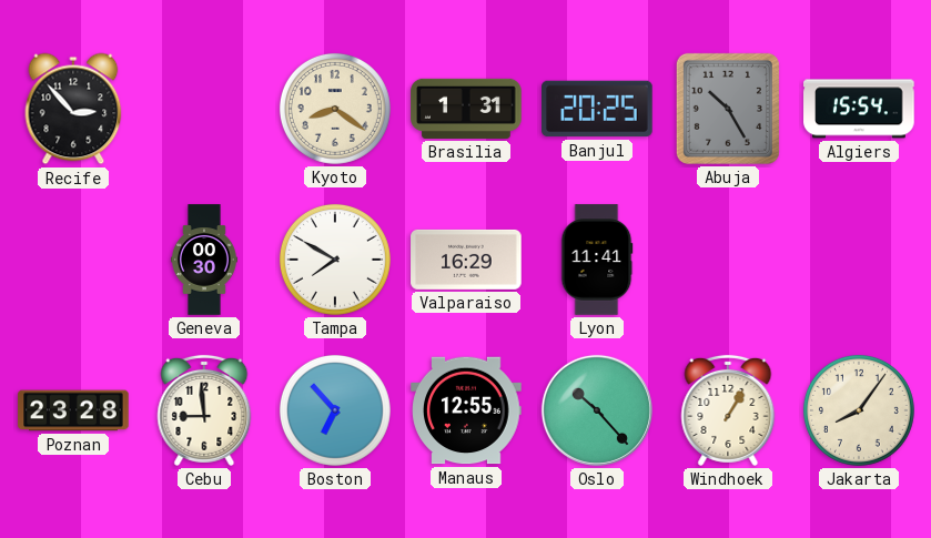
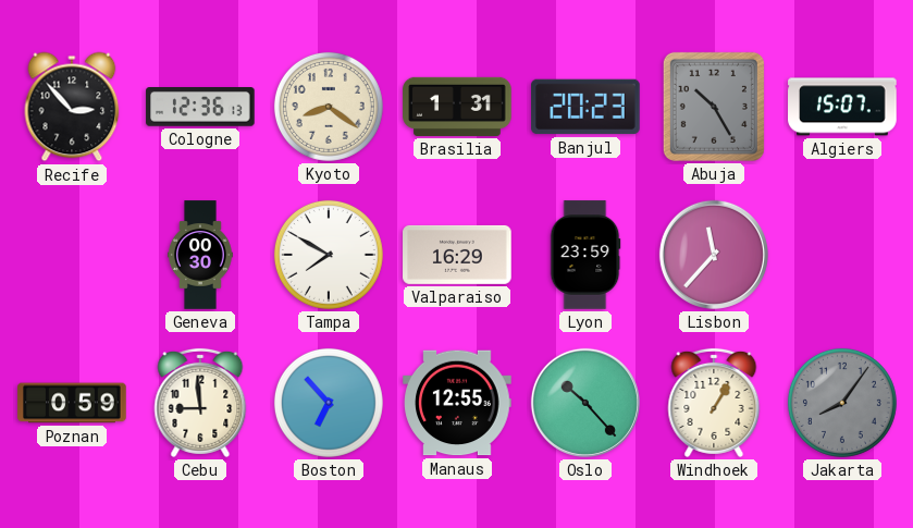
Cologne: none -> 12:36 (200, 108)
Banjul: 20:25 -> 20:23 (585, 107)
Algiers: 15:54 -> 15:07 (842, 107)
Lyon: 11:41 -> 23:59 (585, 255)
Lisbon: none -> 11:37 (714, 255)
Poznan: 23:28 -> 0:59 (72, 403)
Jakarta dial: cream -> grey (842, 403)
